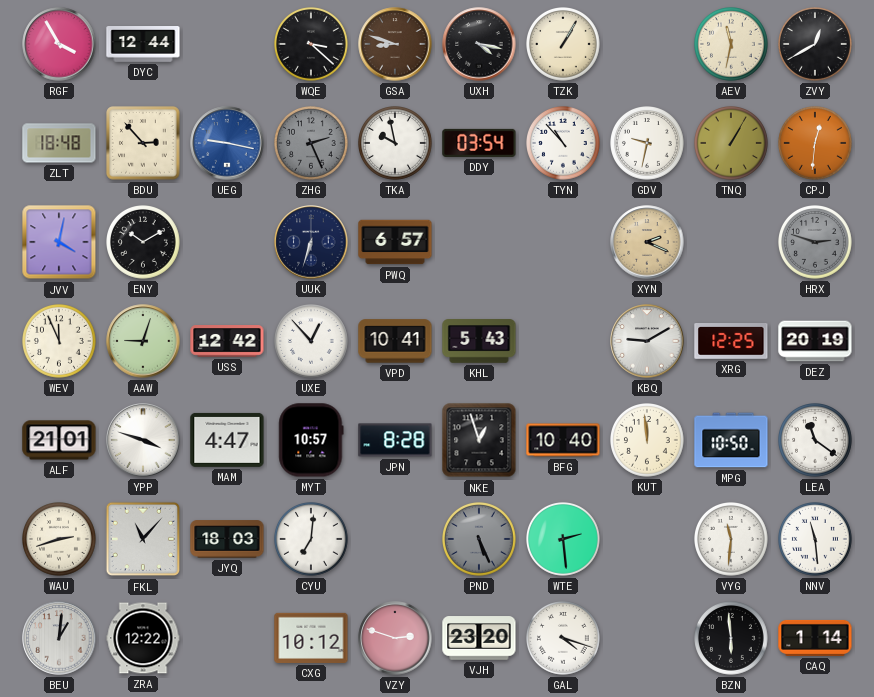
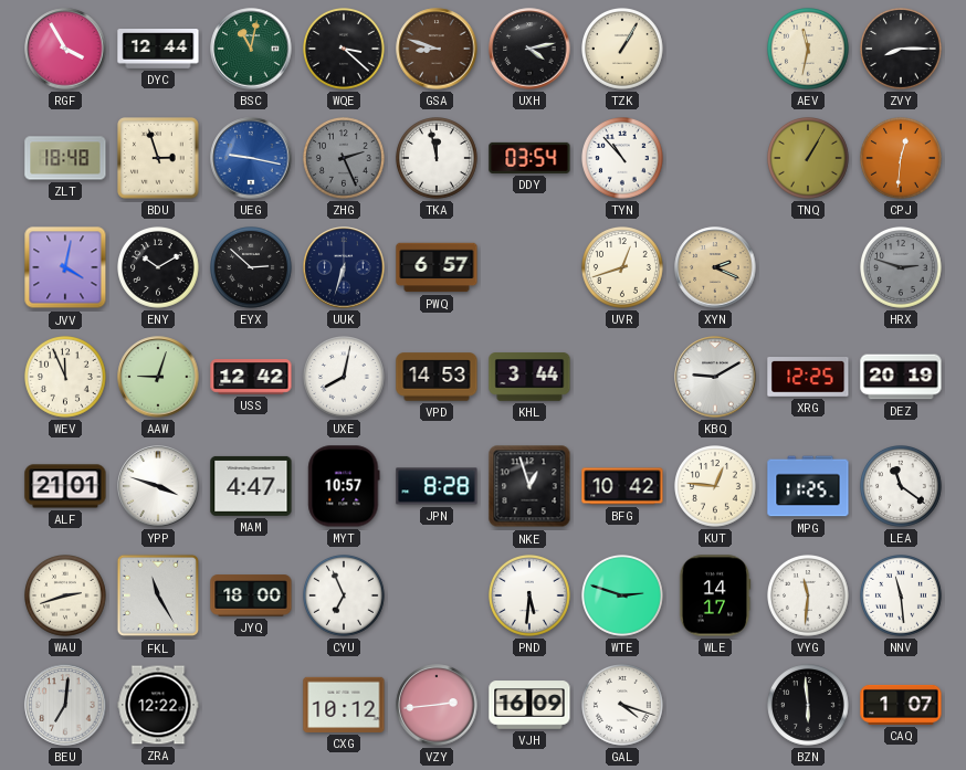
BSC: none -> 11:02 (251, 49)
UXH: 4:17 -> 4:13 (529, 49)
ZVY: 12:40 -> 8:15 (902, 50)
BDU: 2:53 -> 2:57 (159, 159)
TKA: 9:58 -> 11:58 (438, 159)
GDV: 9:32 -> none (648, 144)
EYX: none -> 2:52 (252, 268)
UVR: none -> 12:42 (623, 268)
UXE: 12:53 -> 8:02 (345, 378)
VPD: 10:41 -> 14:53 (437, 377)
KHL: 5:43 -> 3:44 (529, 377)
BFG: 10:40 -> 10:42 (622, 486)
KUT: 11:59 -> 12:46 (716, 487)
MPG: 10:50 -> 11:25 (808, 486)
FKL: 11:07 -> 11:25 (158, 595)
JYQ: 18:03 -> 18:00 (251, 595)
CYU: 7:01 -> 6:56 (345, 597)
PND: 5:26 -> 5:31 (531, 597)
PND dial: grey -> white (531, 597)
WTE: 2:29 -> 2:48 (623, 597)
WLE: none -> 14:17 (715, 595)
BEU: 1:01 -> 7:01 (65, 705)
VZY: 2:48 -> 2:44 (437, 705)
VJH: 23:20 -> 16:09 (529, 705)
CAQ: 1:14 -> 1:07 (901, 705)
